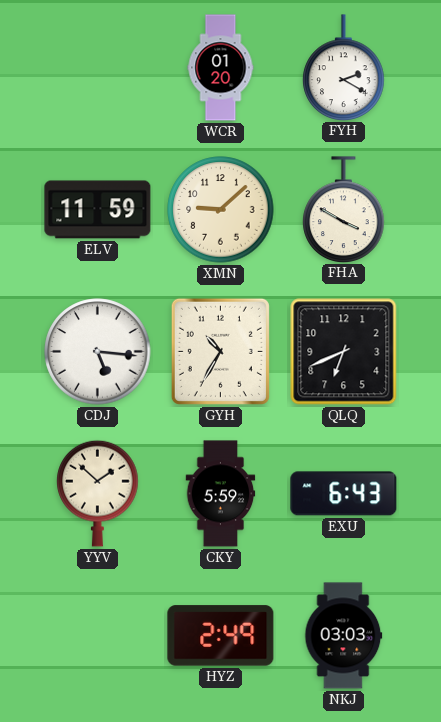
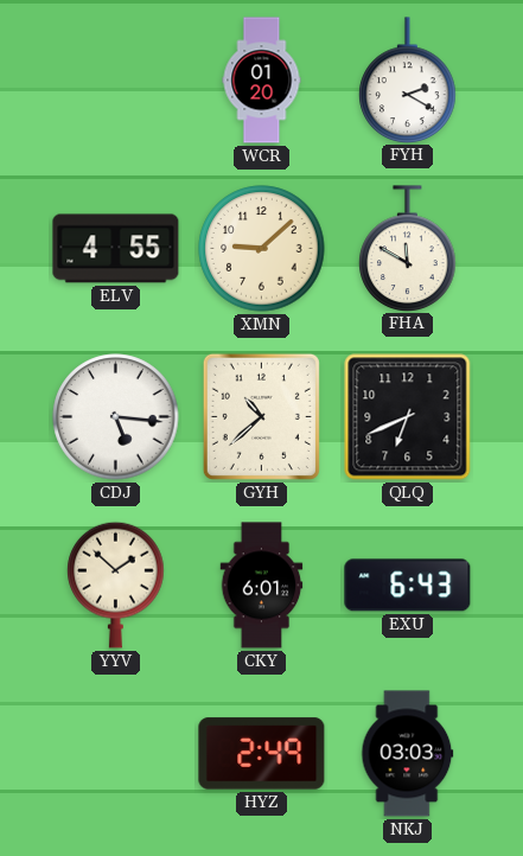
ELV: 11:59 -> 4:55 (116, 249)
FHA: 3:50 -> 11:50 (408, 248)
GYH: 10:35 -> 10:38 (261, 416)
CKY: 5:59 -> 6:01 (262, 586)
